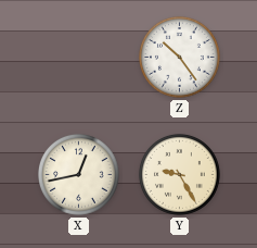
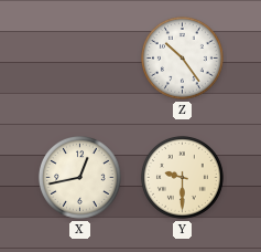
Y: 9:25 -> 9:30 (182, 177)
